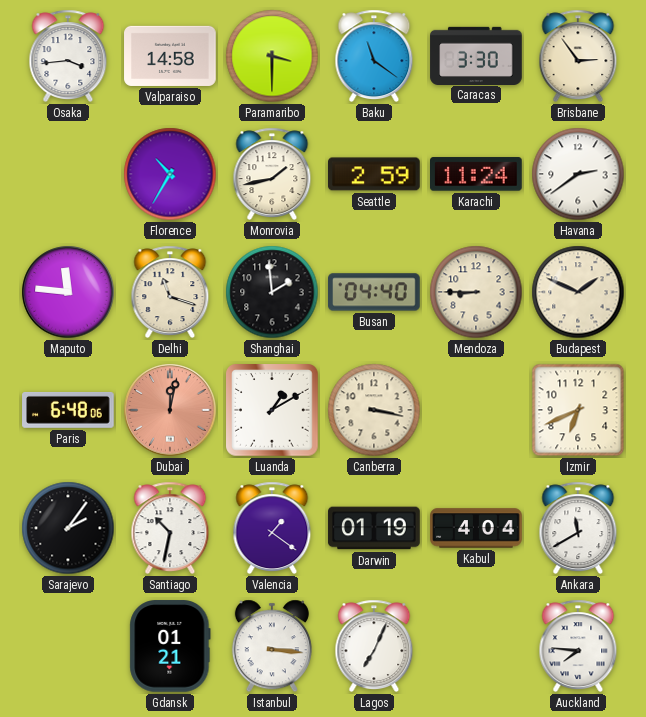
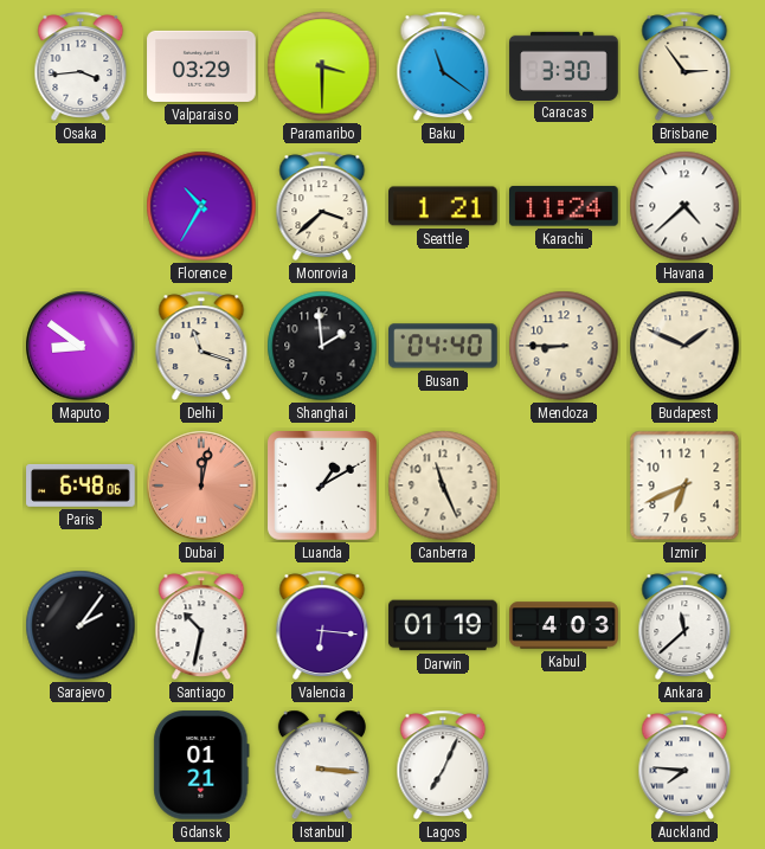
Valparaiso: 14:58 -> 03:29 (201, 66)
Monrovia: 1:43 -> 3:38 (322, 206)
Seattle: 2:59 -> 1:21 (444, 206)
Havana: 2:39 -> 4:38 (684, 206)
Maputo: 11:46 -> 8:51 (81, 346)
Canberra: 3:17 -> 11:26 (443, 485)
Valencia: 1:21 -> 6:16 (322, 625)
Kabul: 4:04 -> 4:03 (564, 625)
Ankara: 11:40 -> 11:38 (684, 625)
